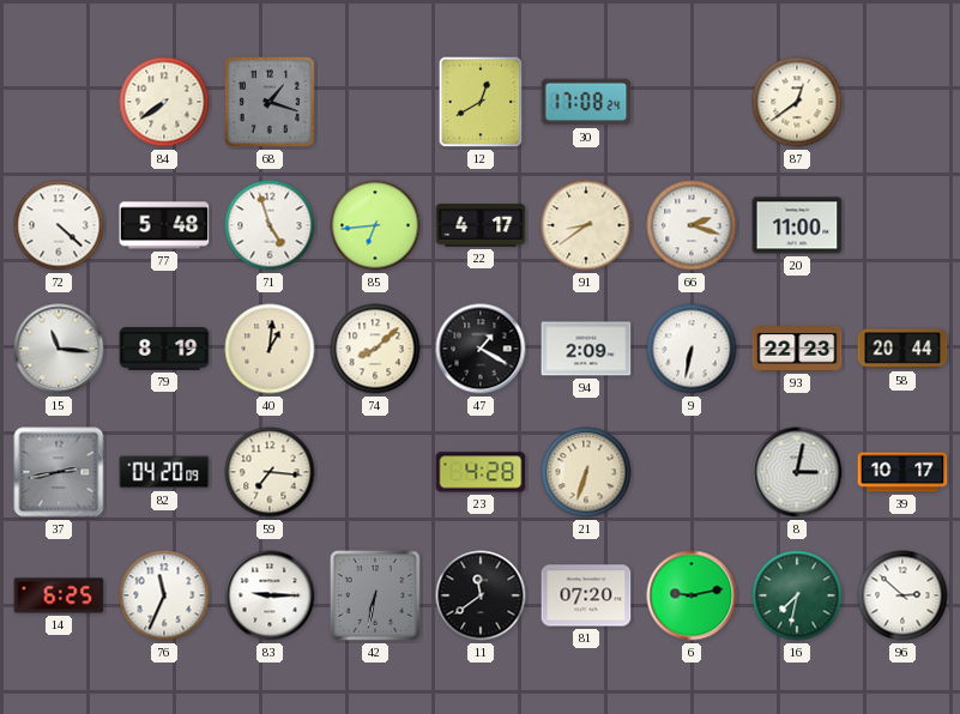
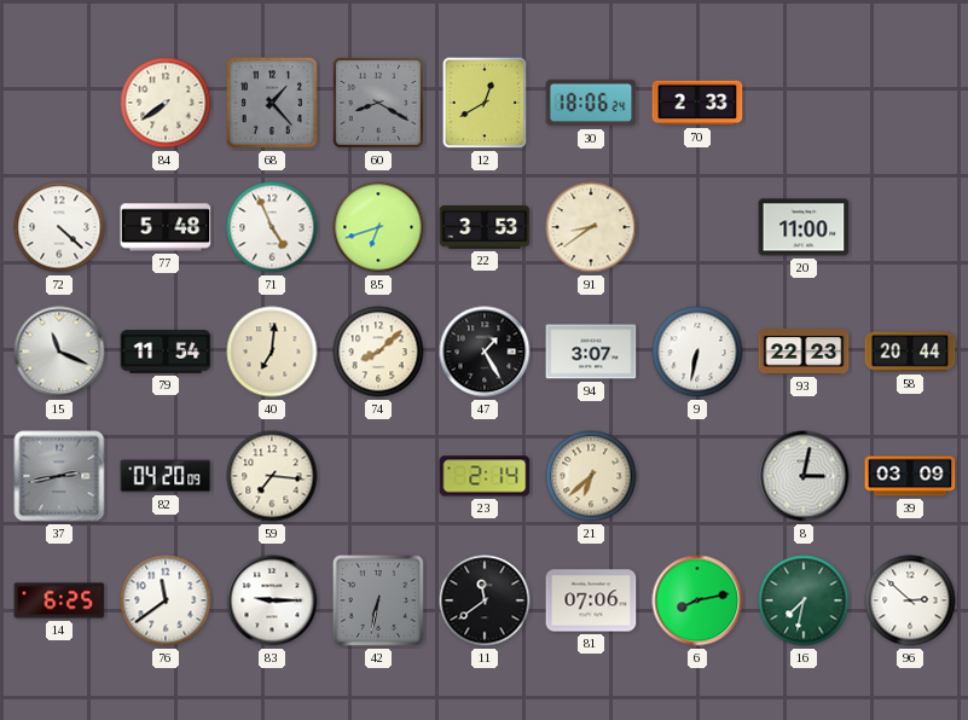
68: 1:18 -> 1:23 (272, 103)
60: none -> 8:20 (378, 103)
30: 17:08 -> 18:06 (591, 103)
70: none -> 2:33 (697, 103)
87: 12:39 -> none (797, 102)
71: 4:57 -> 4:56 (272, 227)
85: 6:44 -> 6:42 (378, 227)
22: 4:17 -> 3:53 (485, 227)
66: 2:18 -> none (692, 225)
15: 11:16 -> 11:19 (59, 352)
79: 8:19 -> 11:54 (166, 352)
40: 1:01 -> 7:01 (272, 352)
47: 1:20 -> 1:25 (485, 352)
94: 2:09 -> 3:07 (591, 352)
23: 4:28 -> 2:14 (485, 476)
21: 6:33 -> 6:38 (591, 476)
39: 10:17 -> 03:09 (910, 476)
76: 11:34 -> 11:39 (166, 600)
81: 07:20 -> 07:06 (591, 600)
6: 9:13 -> 8:13 (697, 600)
